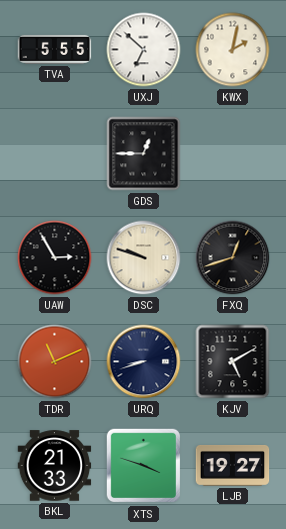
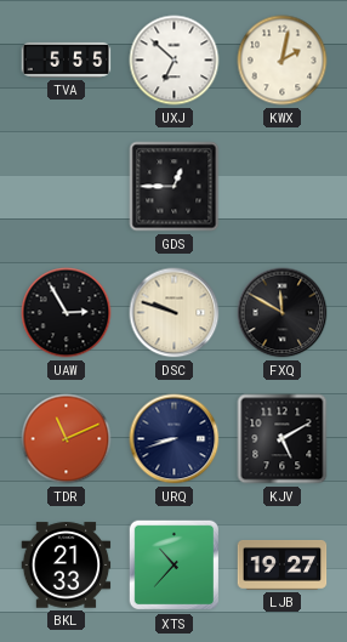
FXQ: 12:42 -> 11:50 (283, 313)
XTS: 3:48 -> 10:37 (175, 566)
